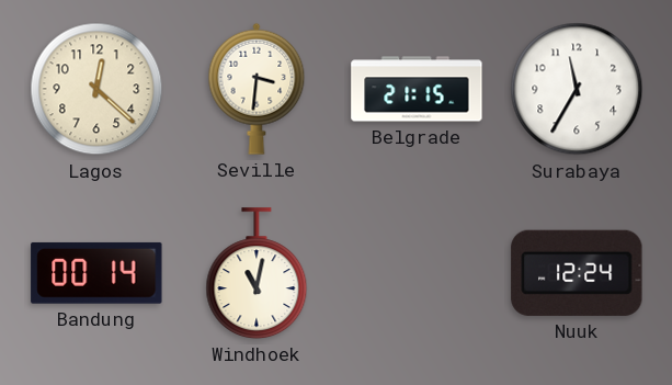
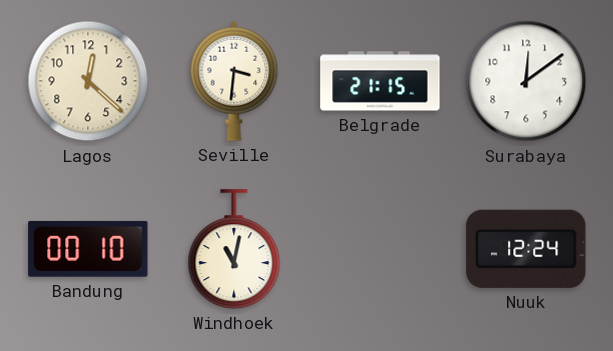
Surabaya: 11:35 -> 12:09 (526, 81)
Bandung: 00:14 -> 00:10 (88, 249)
